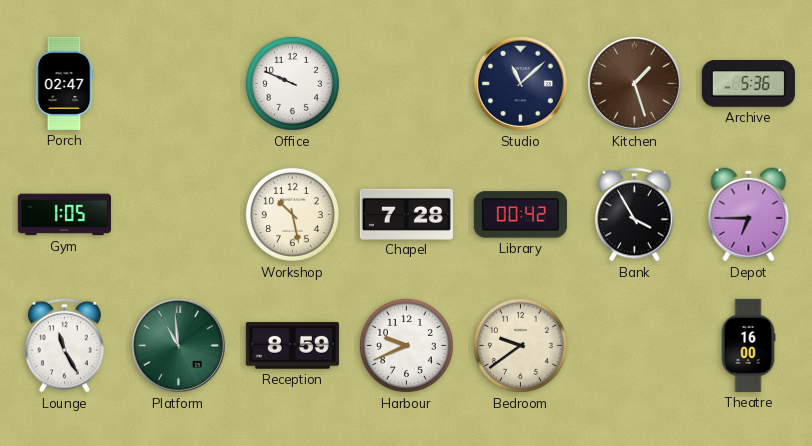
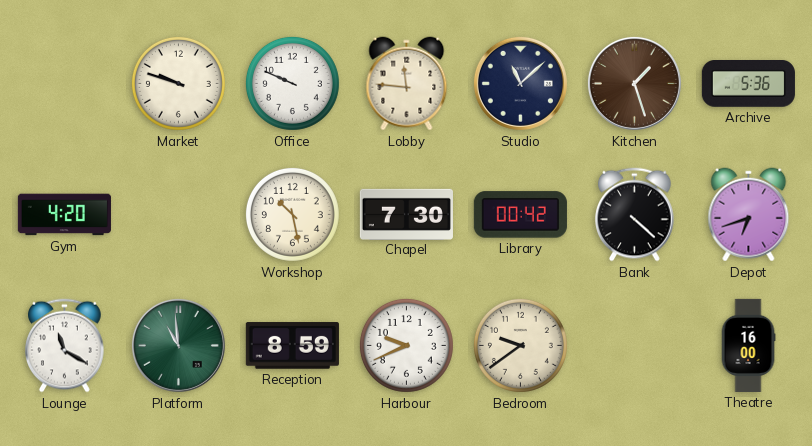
Porch: 02:47 -> none (64, 83)
Market: none -> 9:48 (178, 83)
Lobby: none -> 11:46 (407, 84)
Gym: 1:05 -> 4:20 (64, 215)
Chapel: 7:28 -> 7:30 (406, 214)
Bank: 3:55 -> 4:22 (635, 215)
Depot: 6:45 -> 6:42 (749, 215)
Lounge: 11:25 -> 11:20 (65, 346)
